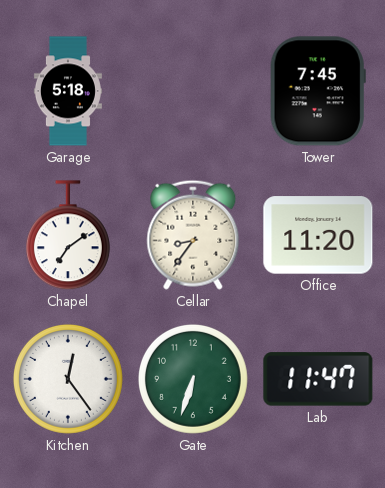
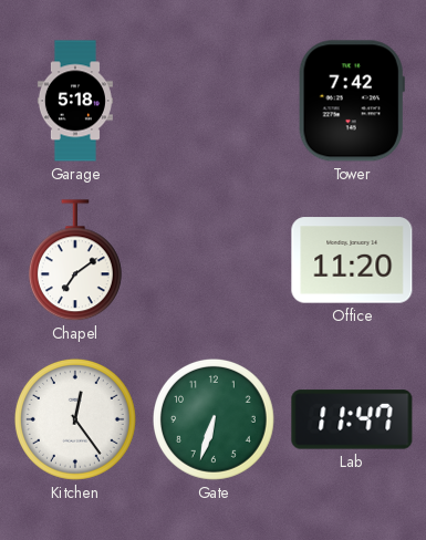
Tower: 7:45 -> 7:42 (352, 101)
Cellar: 8:36 -> none (193, 235)
